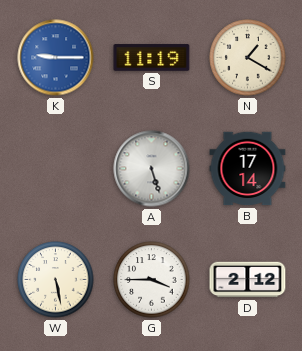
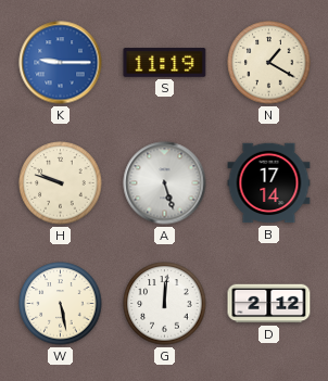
H: none -> 9:48 (61, 183)
G: 3:45 -> 12:01 (165, 304)
